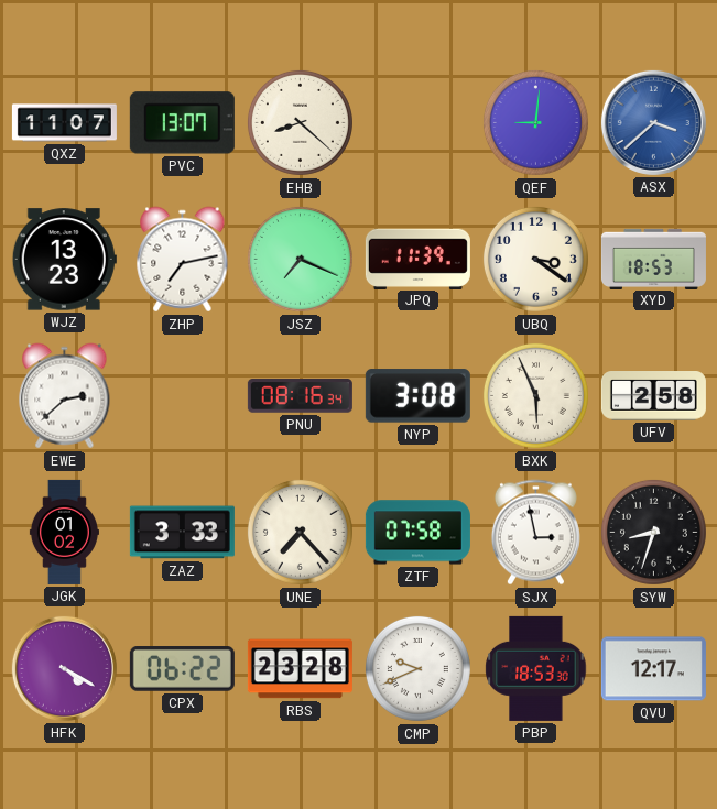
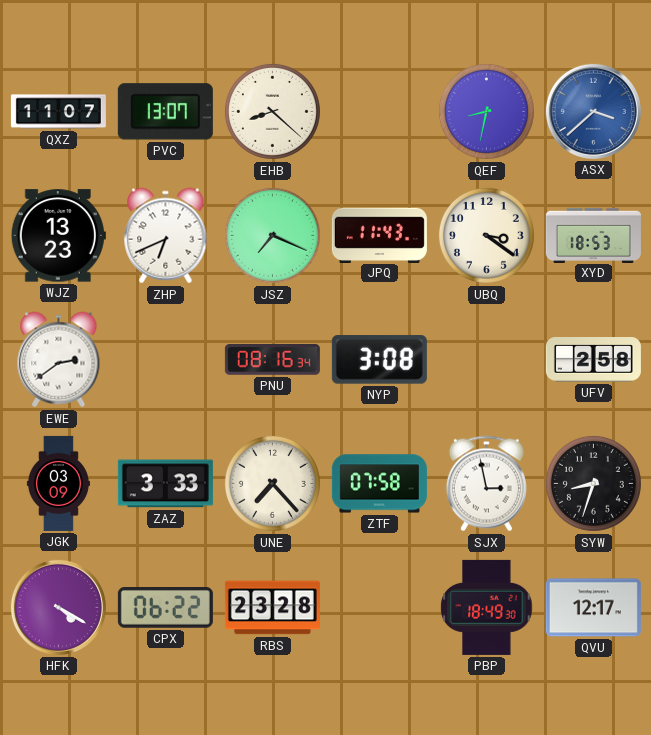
QEF: 9:01 -> 8:32 (486, 111)
ZHP: 7:13 -> 6:41 (166, 236)
JPQ: 11:39 -> 11:43 (379, 235)
EWE: 2:38 -> 2:39 (59, 360)
BXK: 5:56 -> none (535, 395)
JGK: 01:02 -> 03:09 (58, 483)
CMP: 9:41 -> none (417, 668)
PBP: 18:53 -> 18:49 (487, 607)
